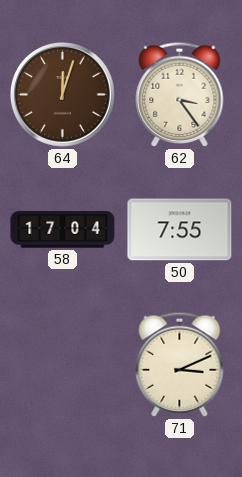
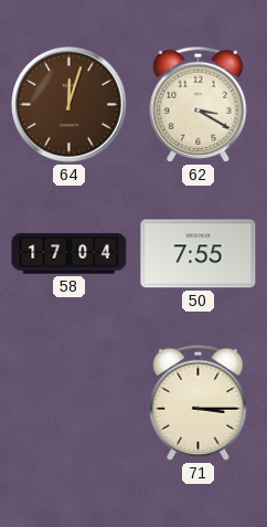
62: 3:24 -> 3:20 (199, 104)
71: 3:11 -> 3:15 (199, 402)
